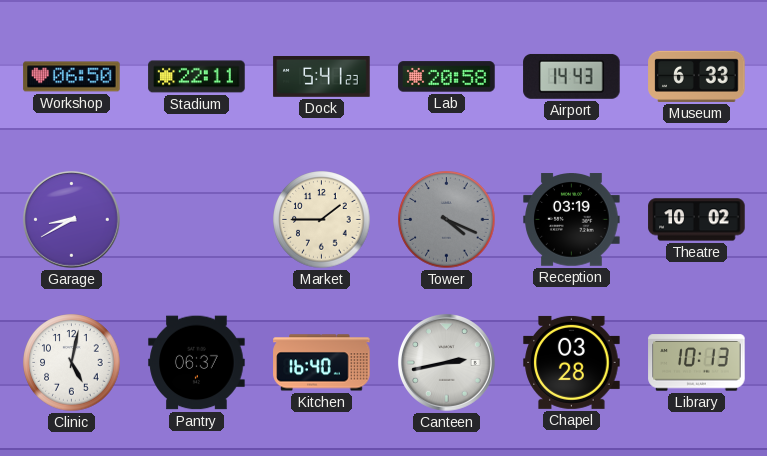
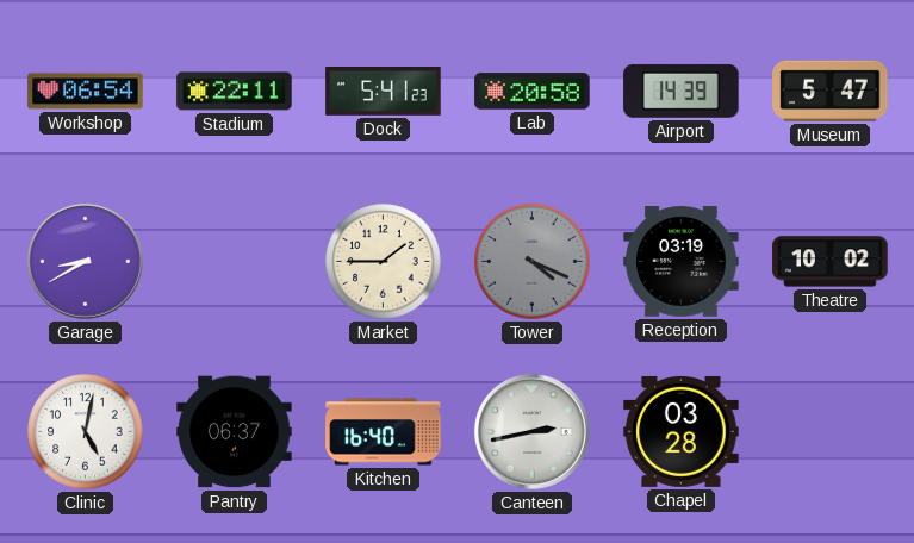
Workshop: 06:50 -> 06:54 (86, 92)
Airport: 14:43 -> 14:39 (682, 90)
Museum: 6:33 -> 5:47 (831, 90)
Library: 10:13 -> none (697, 363)
